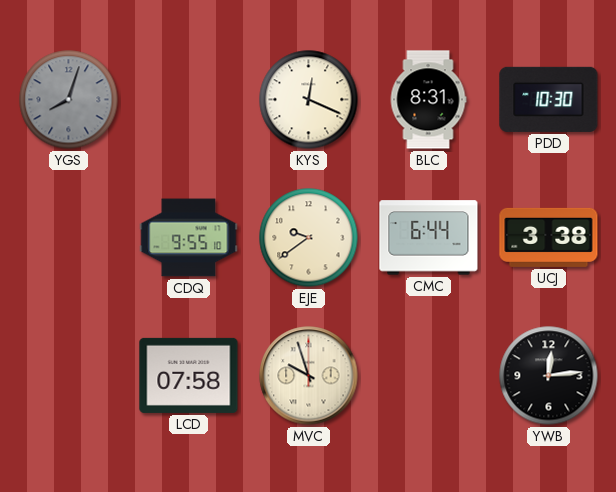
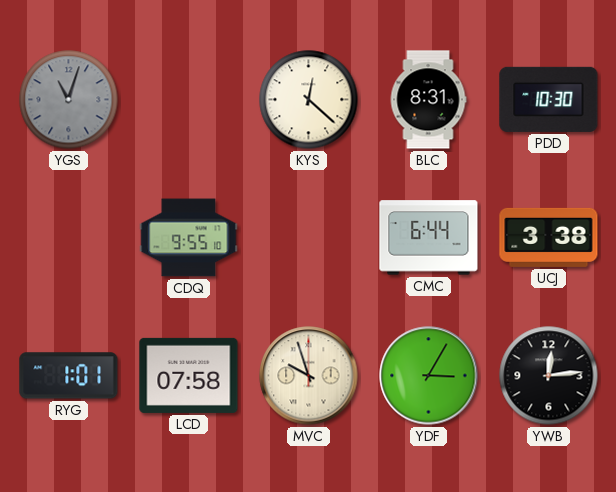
YGS: 8:03 -> 11:03 (69, 100)
KYS: 12:19 -> 12:22 (309, 100)
EJE: 9:39 -> none (309, 238)
RYG: none -> 1:01 (69, 376)
YDF: none -> 3:05 (429, 376)
